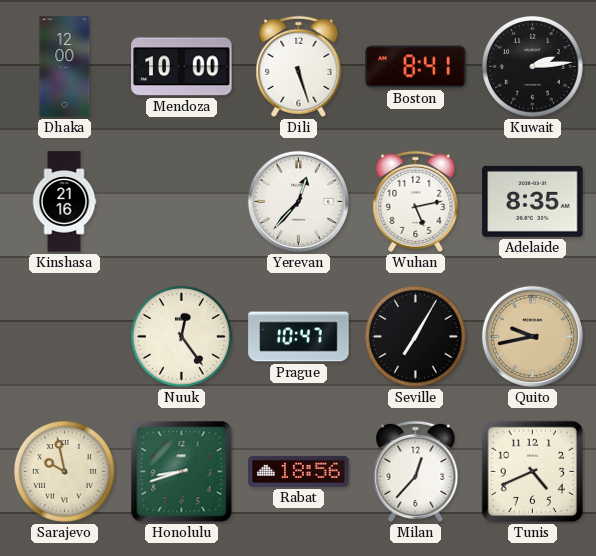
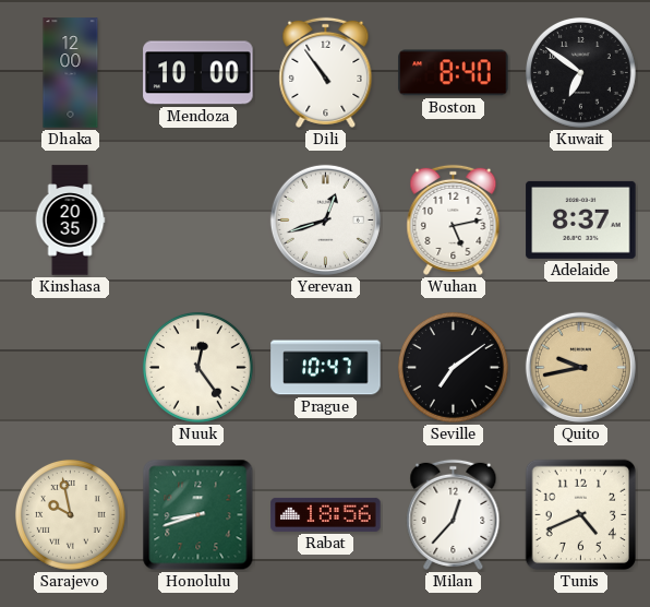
Dili: 5:27 -> 10:54 (326, 72)
Boston: 8:41 -> 8:40 (454, 73)
Kuwait: 2:14 -> 6:51 (580, 72)
Kinshasa: 21:16 -> 20:35 (70, 221)
Yerevan: 12:37 -> 12:42 (325, 219)
Adelaide: 8:35 -> 8:37 (581, 219)
Seville: 7:05 -> 7:09 (453, 367)
